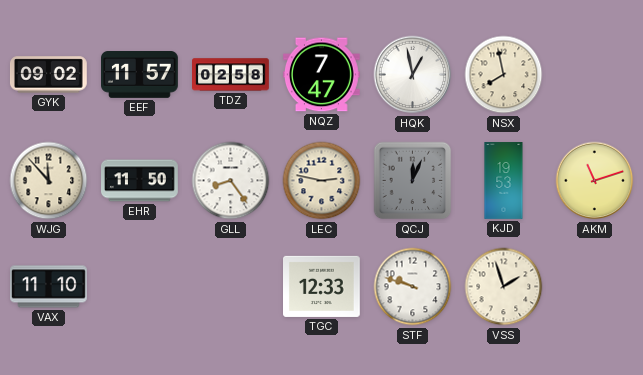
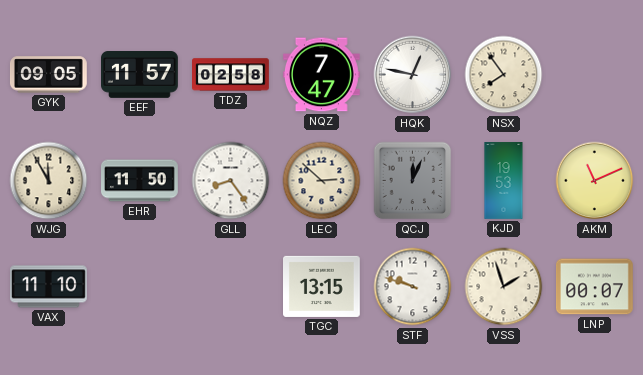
GYK: 09:02 -> 09:05 (48, 75)
HQK: 12:58 -> 12:47 (413, 75)
NSX: 7:58 -> 7:54 (504, 75)
WJG: 11:53 -> 11:55 (49, 181)
LEC: 2:47 -> 2:52 (322, 181)
AKM: 11:12 -> 11:11 (595, 181)
TGC: 12:33 -> 13:15 (322, 286)
LNP: none -> 00:07 (595, 287)
